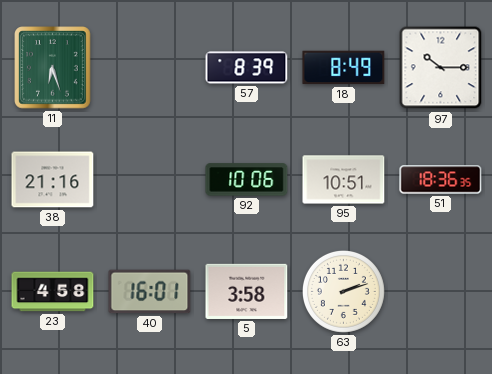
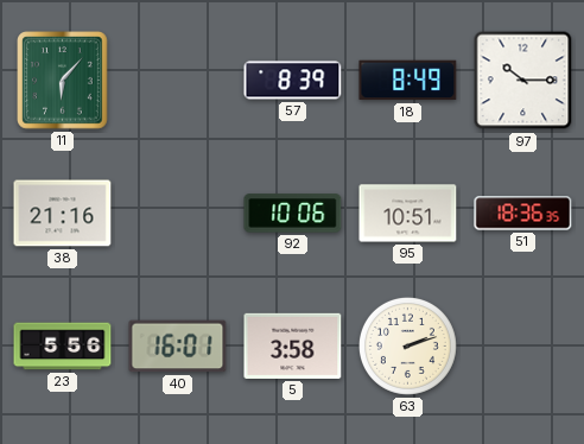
11: 6:27 -> 6:07 (63, 81)
23: 4:58 -> 5:56 (63, 347)
